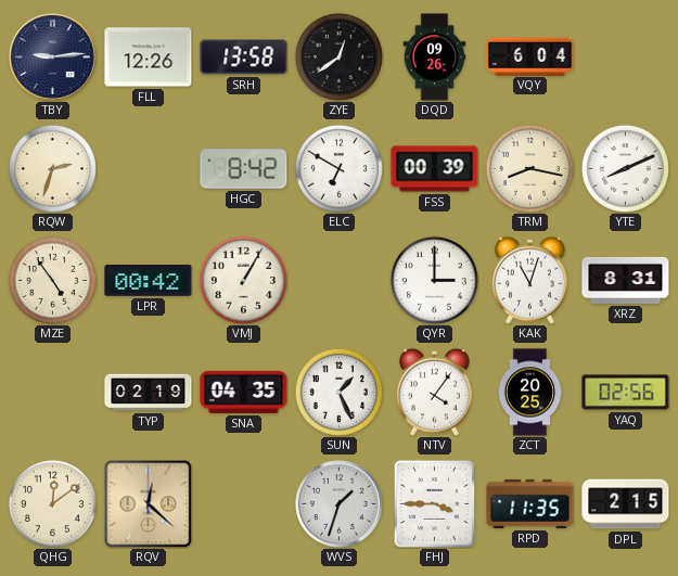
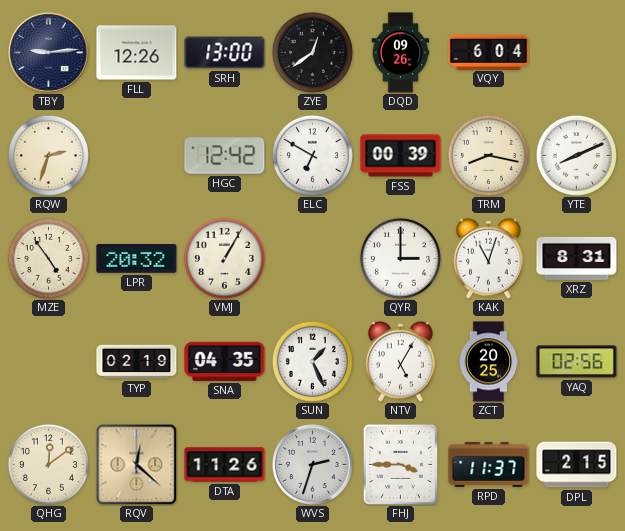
SRH: 13:58 -> 13:00 (225, 53)
HGC: 8:42 -> 12:42 (225, 156)
LPR: 00:42 -> 20:32 (137, 259)
NTV: 4:06 -> 5:05 (400, 361)
DTA: none -> 11:26 (225, 465)
WVS: 1:33 -> 2:33 (313, 465)
RPD: 11:35 -> 11:37 (489, 464)
